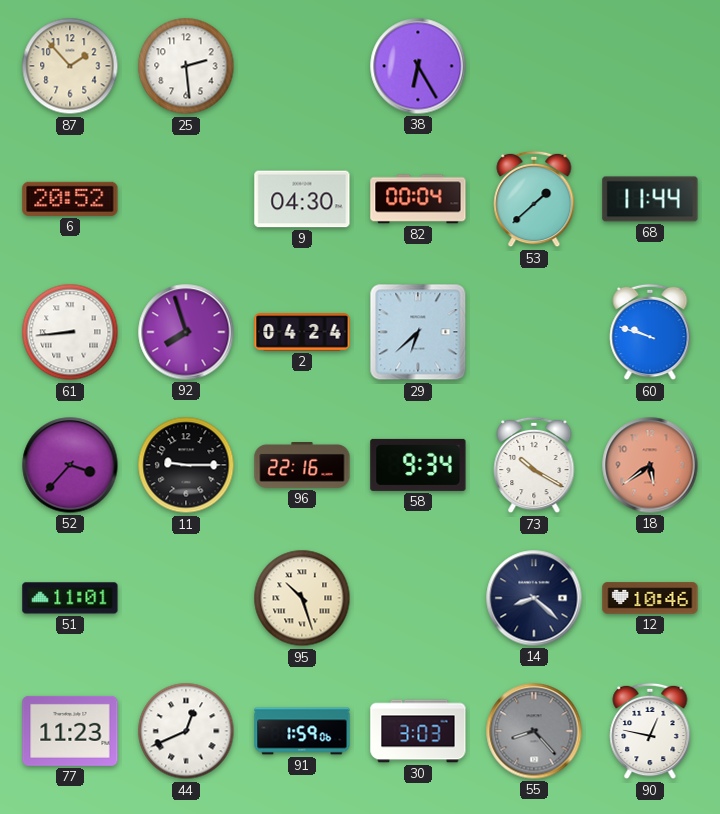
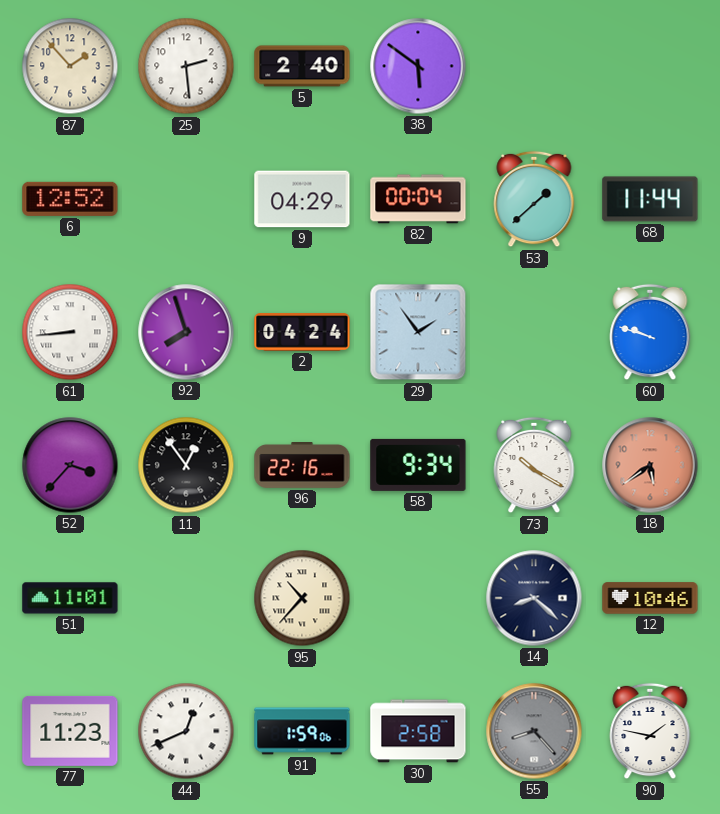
5: none -> 2:40 (302, 66)
38: 6:25 -> 5:51 (418, 66)
6: 20:52 -> 12:52 (70, 199)
9: 04:30 -> 04:29 (302, 199)
29: 6:38 -> 1:54 (418, 332)
11: 9:15 -> 12:54 (186, 465)
95: 10:27 -> 10:37 (302, 598)
30: 3:03 -> 2:58 (418, 731)
90: 12:47 -> 1:47 (650, 731)
